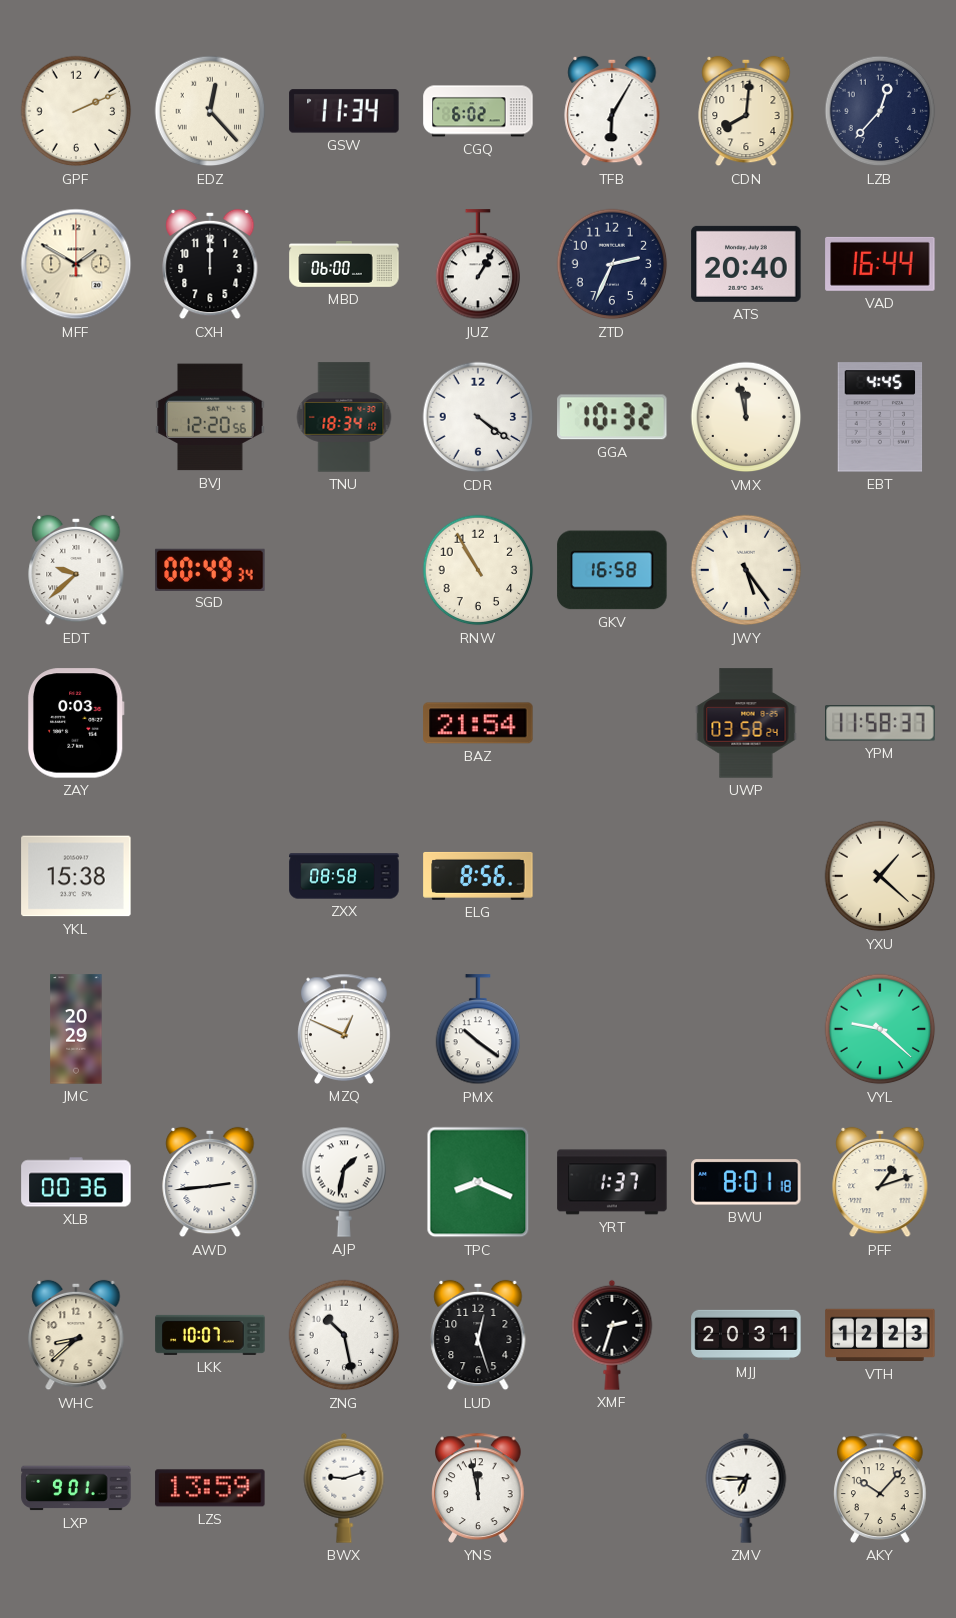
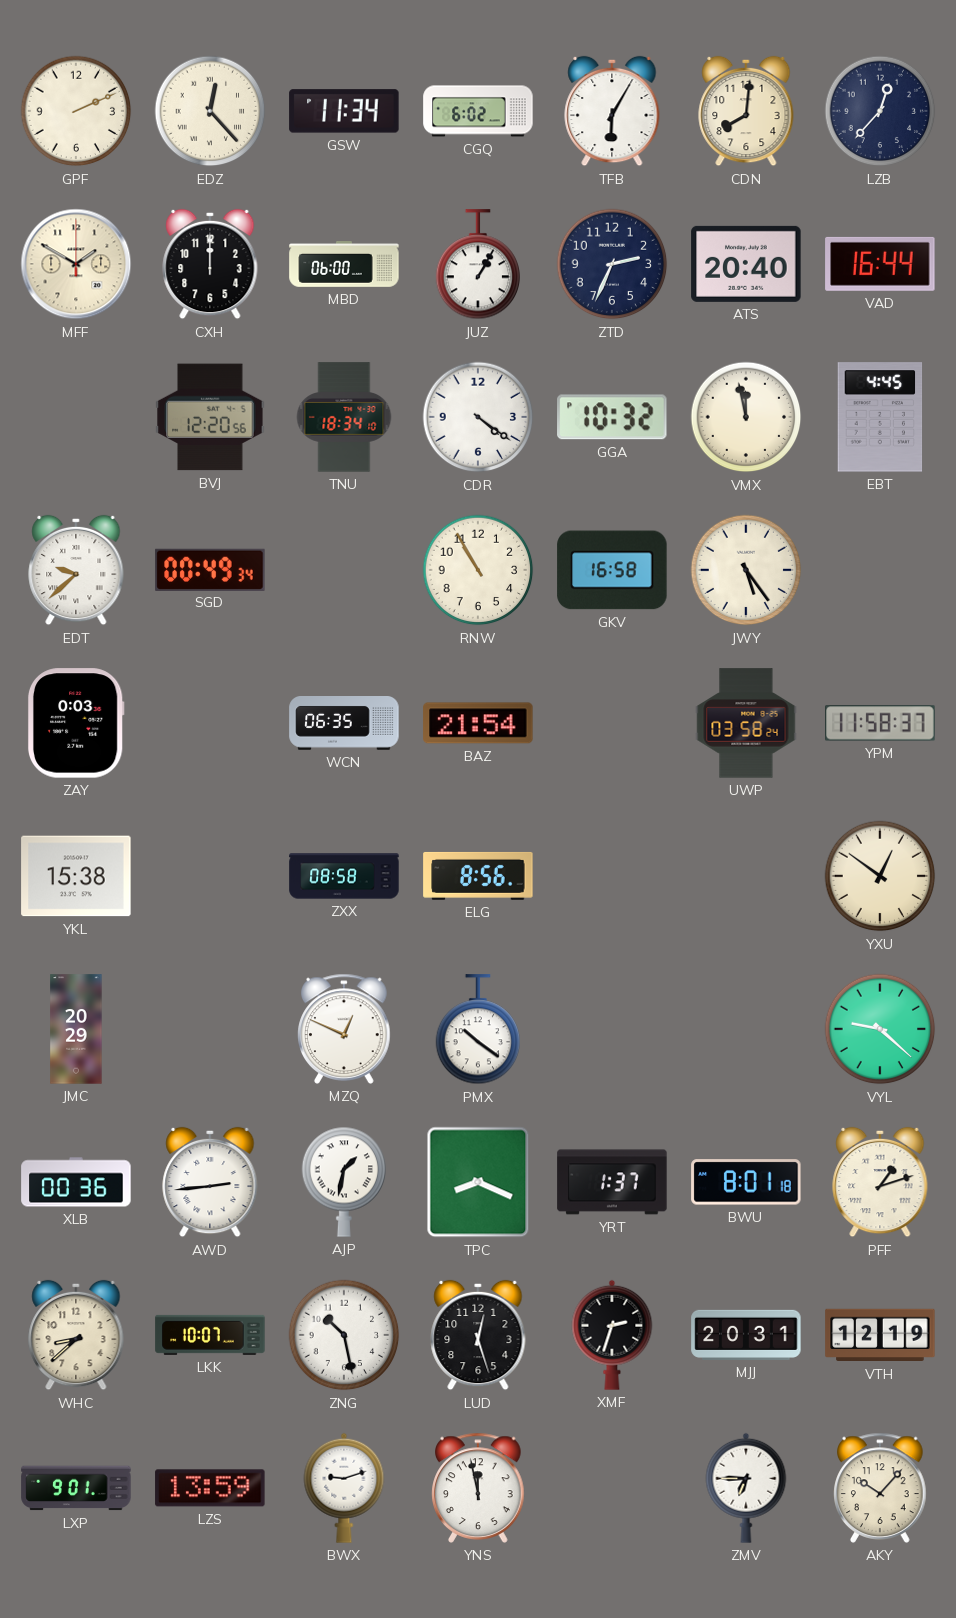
WCN: none -> 06:35 (344, 724)
YXU: 1:22 -> 12:51 (880, 876)
VTH: 12:23 -> 12:19 (880, 1335)
